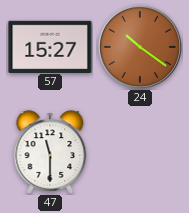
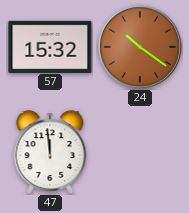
57: 15:27 -> 15:32 (50, 46)
47: 11:30 -> 11:59 (50, 152)
